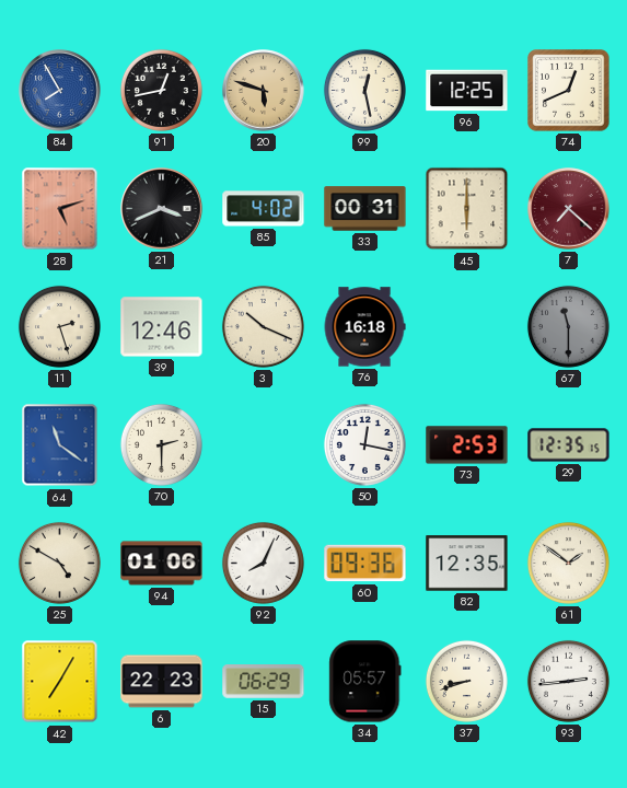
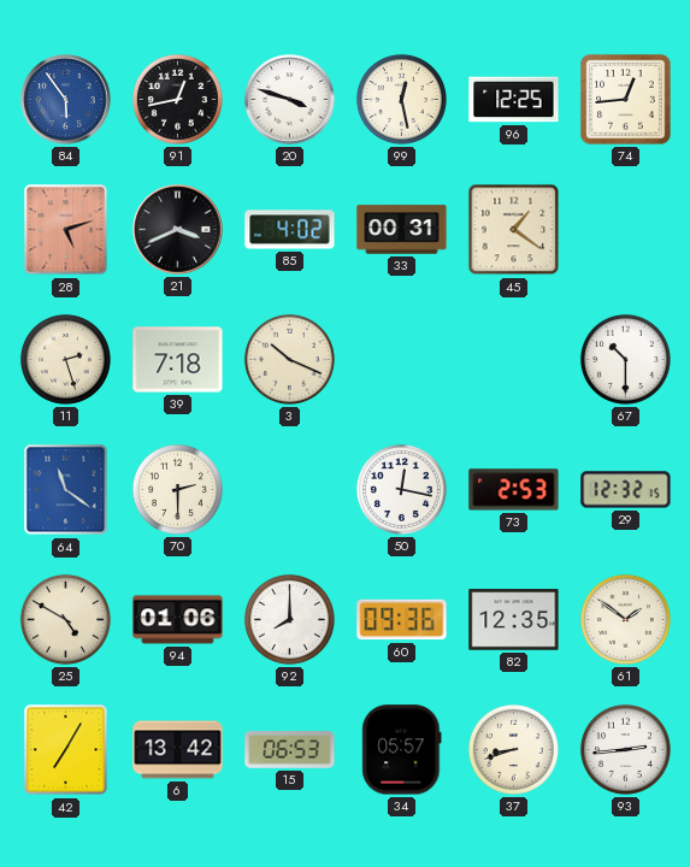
84: 7:55 -> 5:54 (66, 100)
20: 5:48 -> 3:48 (290, 100)
20 dial: champagne -> white (290, 100)
74: 12:41 -> 12:44 (626, 100)
45: 6:00 -> 1:21 (514, 230)
7: 7:22 -> none (569, 209)
39: 12:46 -> 7:18 (178, 360)
76: 16:18 -> none (364, 327)
67: 11:30 -> 10:30 (625, 359)
67 dial: grey -> white (625, 359)
29: 12:35 -> 12:32 (626, 490)
92: 8:04 -> 8:00 (289, 619)
6: 22:23 -> 13:42 (178, 750)
15: 06:29 -> 06:53 (290, 750)
